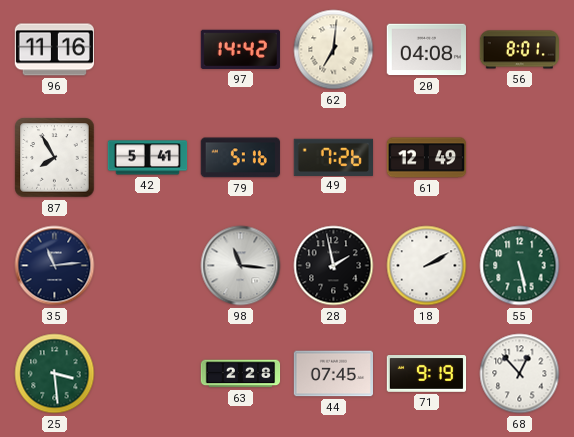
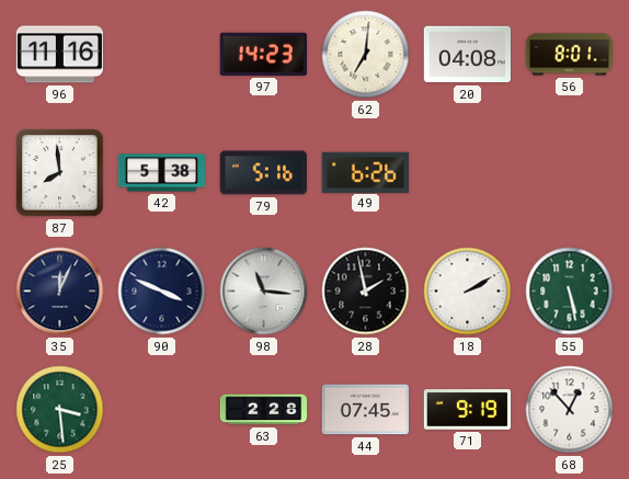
97: 14:42 -> 14:23 (263, 54)
87: 7:55 -> 7:59 (60, 173)
42: 5:41 -> 5:38 (162, 173)
49: 7:26 -> 6:26 (365, 172)
61: 12:49 -> none (427, 158)
35: 11:14 -> 12:04 (60, 292)
90: none -> 3:49 (162, 292)
